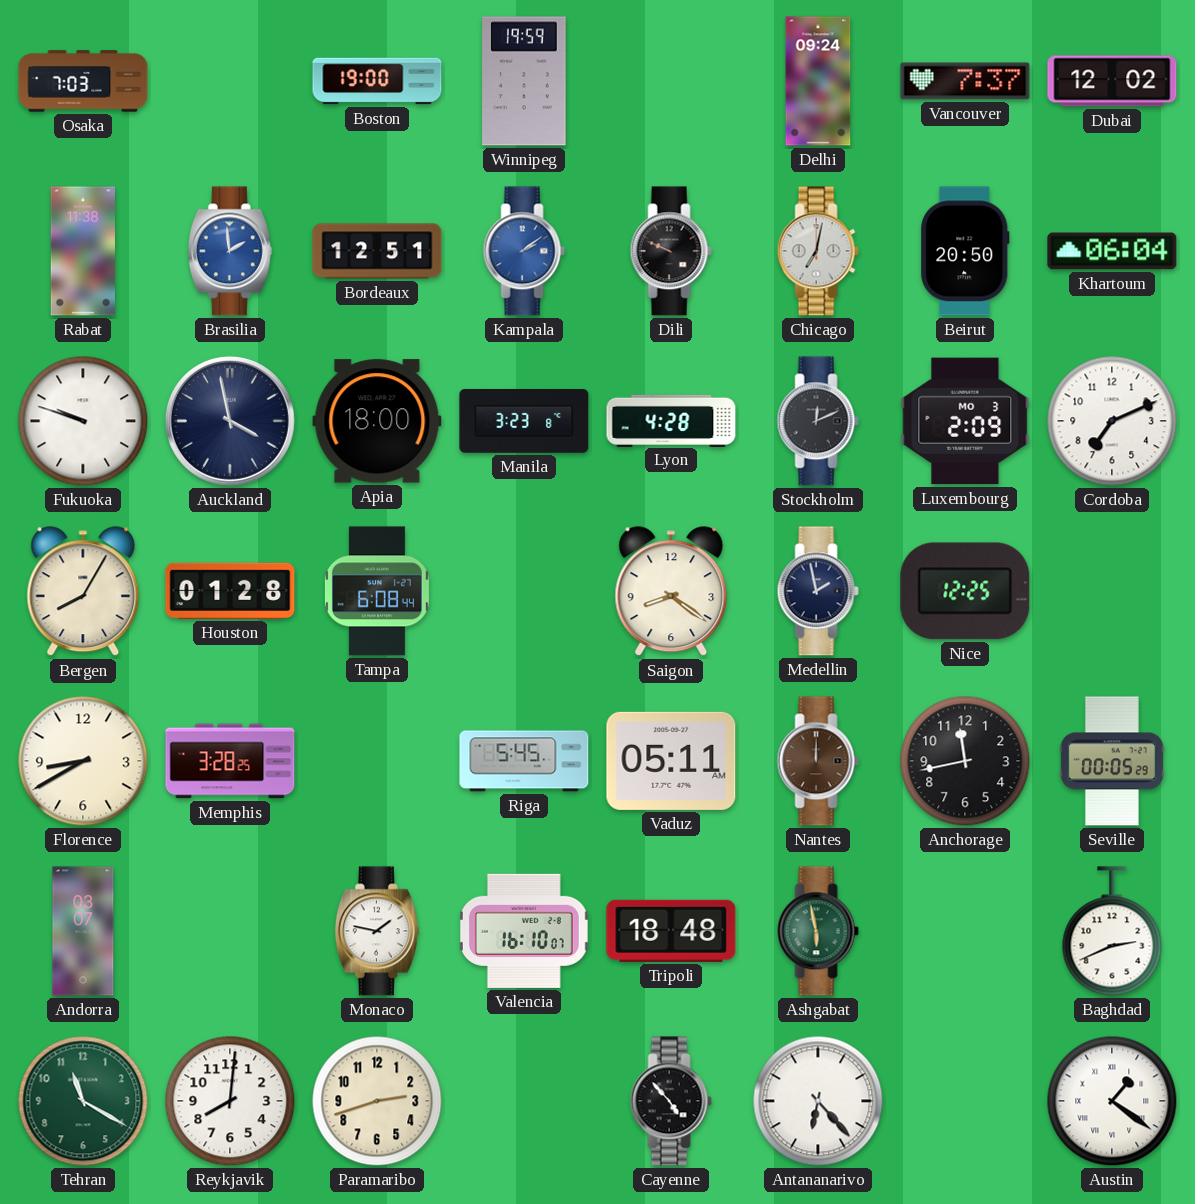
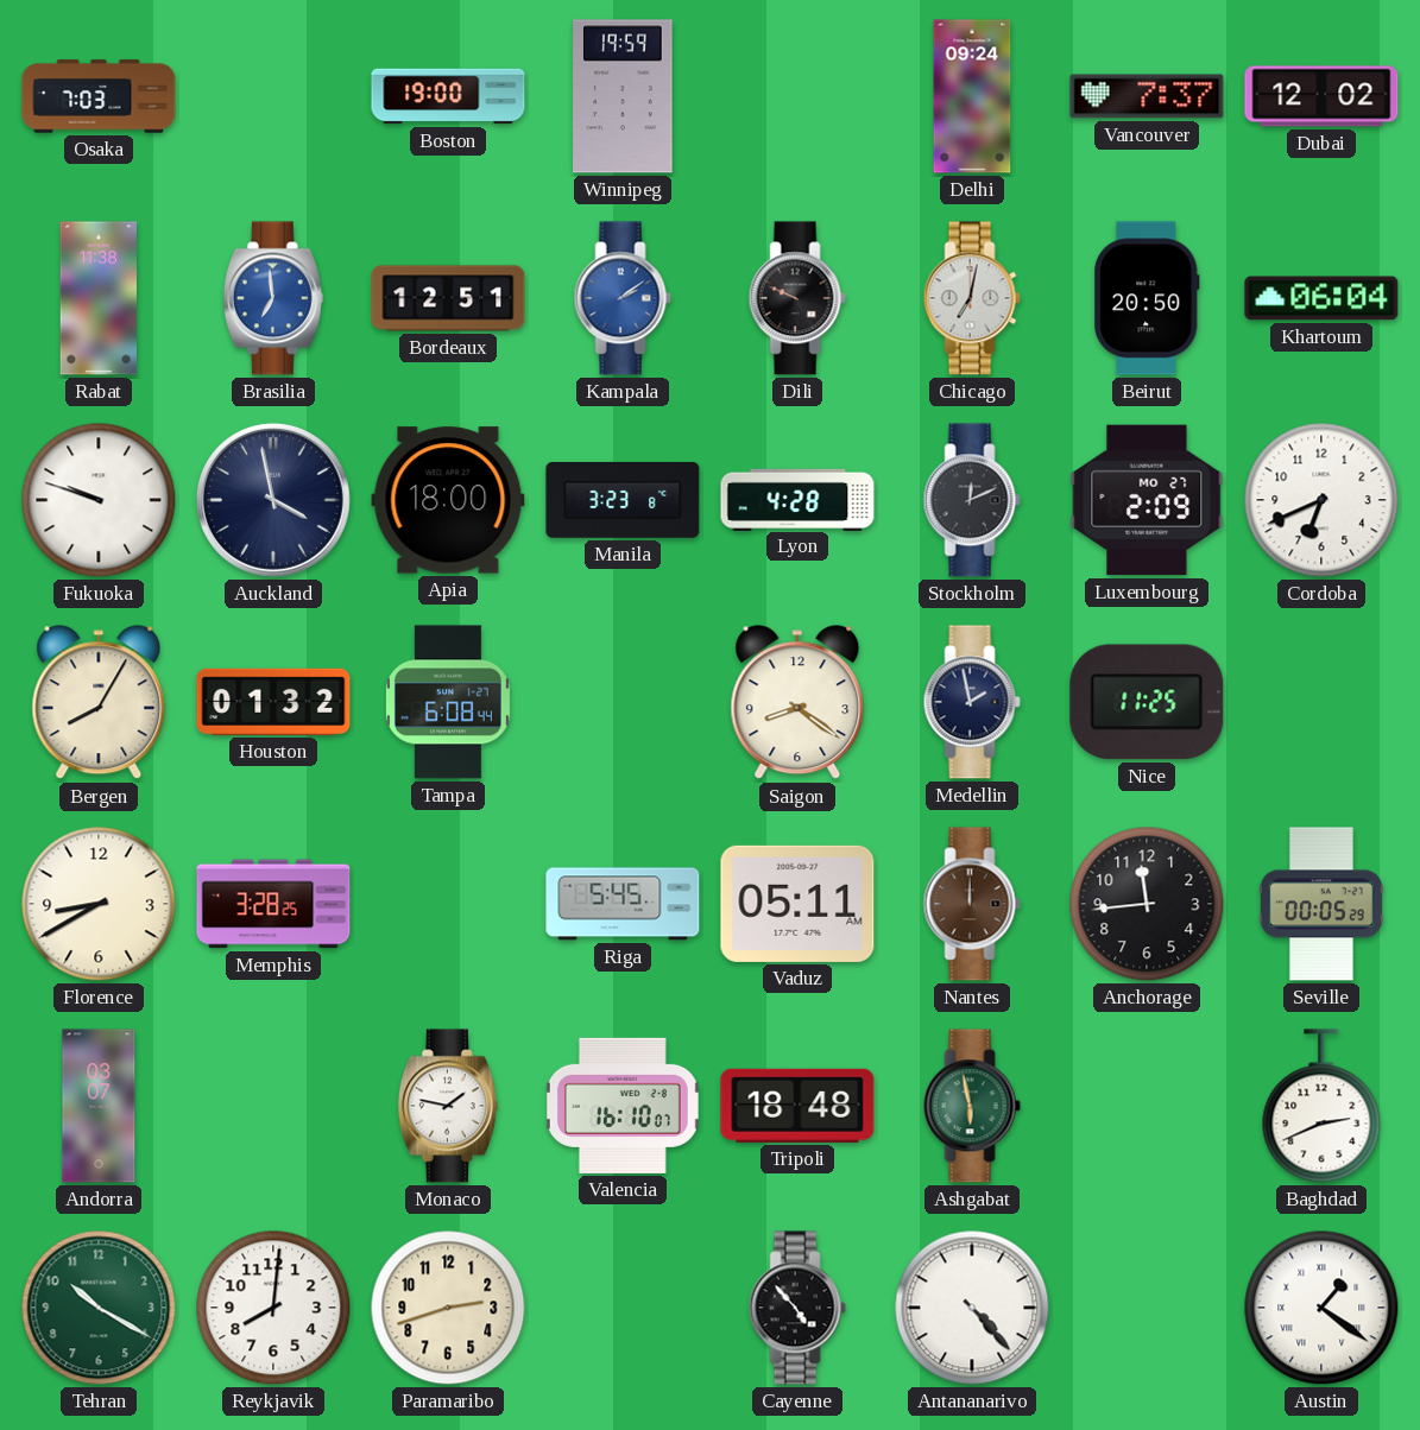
Brasilia: 1:59 -> 6:59 (273, 298)
Luxembourg date: MO 3 -> MO 27 (1147, 500)
Cordoba: 7:11 -> 6:41 (1321, 500)
Houston: 01:28 -> 01:32 (273, 702)
Nice: 12:25 -> 11:25 (1147, 702)
Anchorage: 11:43 -> 11:44 (1147, 904)
Tehran: 11:20 -> 10:20 (99, 1308)
Antananarivo: 6:23 -> 4:23 (972, 1308)
